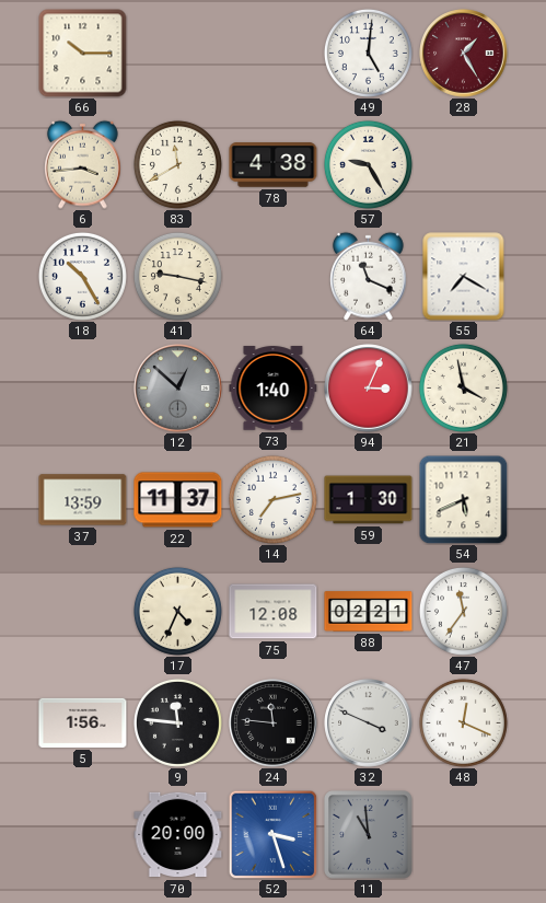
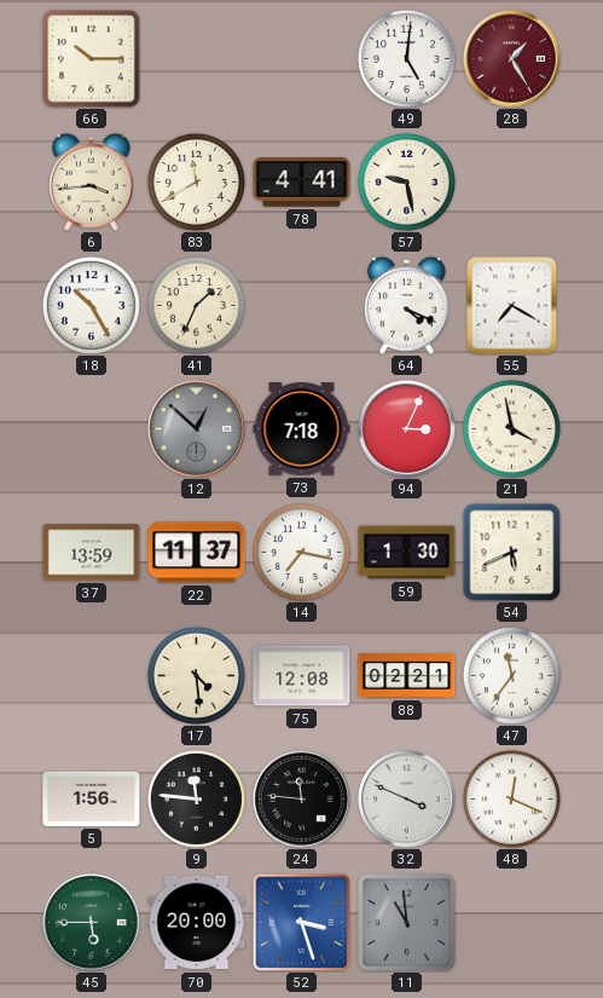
78: 4:38 -> 4:41 (302, 183)
57: 9:25 -> 9:28 (406, 181)
41: 9:17 -> 1:34 (196, 305)
64: 11:19 -> 4:19 (407, 305)
73: 1:40 -> 7:18 (302, 429)
14: 7:13 -> 7:17 (301, 552)
17: 4:34 -> 4:29 (196, 675)
45: none -> 5:45 (92, 923)
